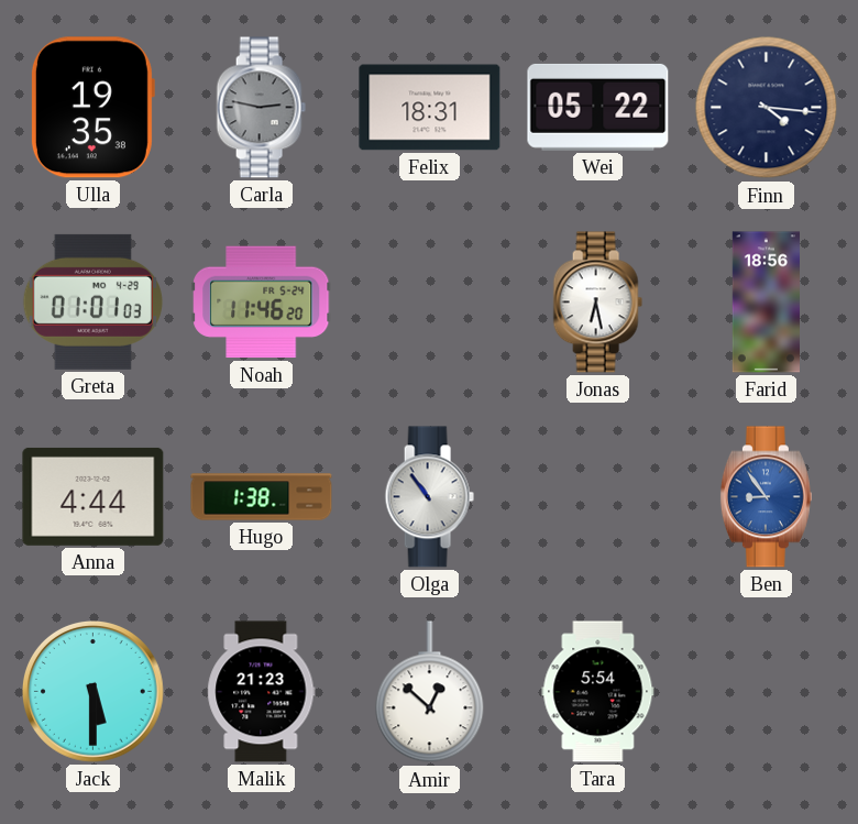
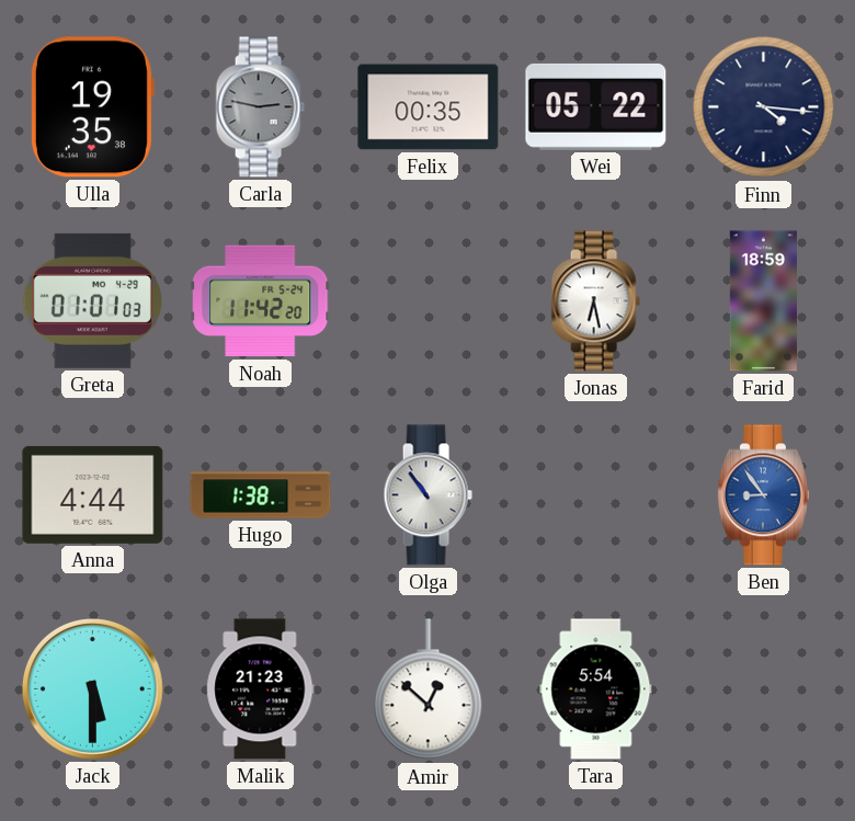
Felix: 18:31 -> 00:35 (429, 107)
Noah: 11:46 -> 11:42 (261, 301)
Farid: 18:56 -> 18:59 (763, 301)
